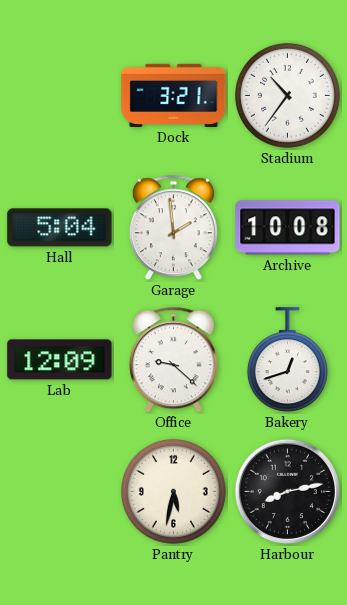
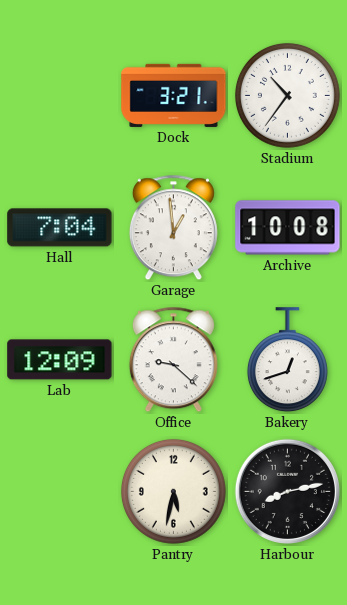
Hall: 5:04 -> 7:04 (60, 228)
Garage: 1:59 -> 12:59 (173, 228)
